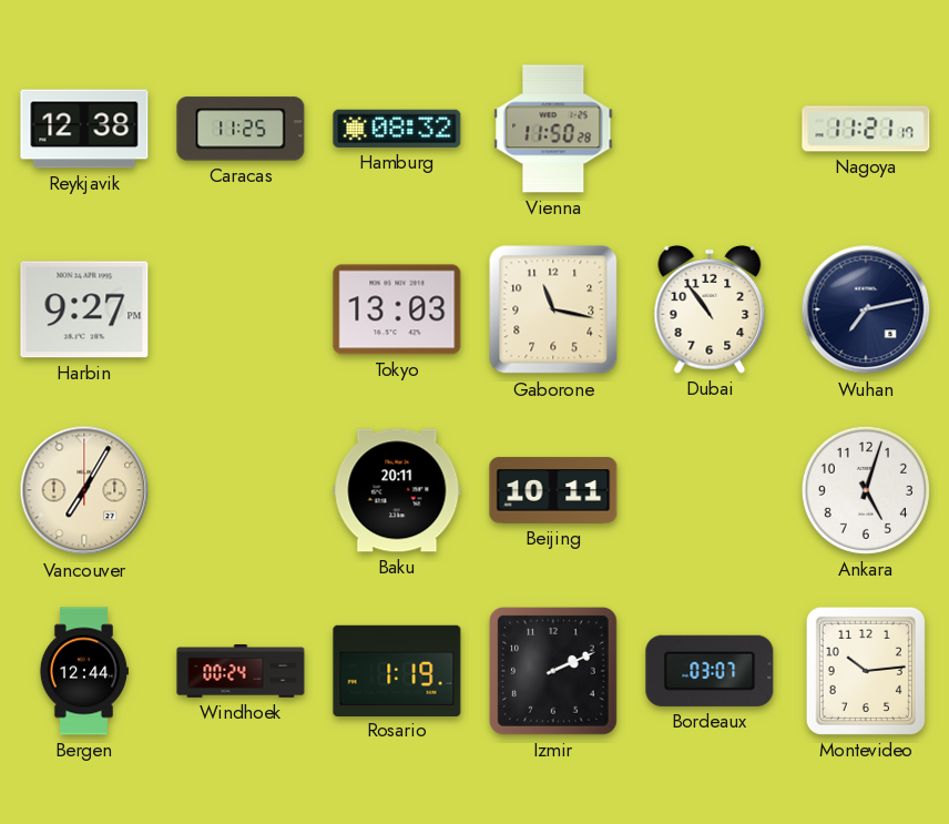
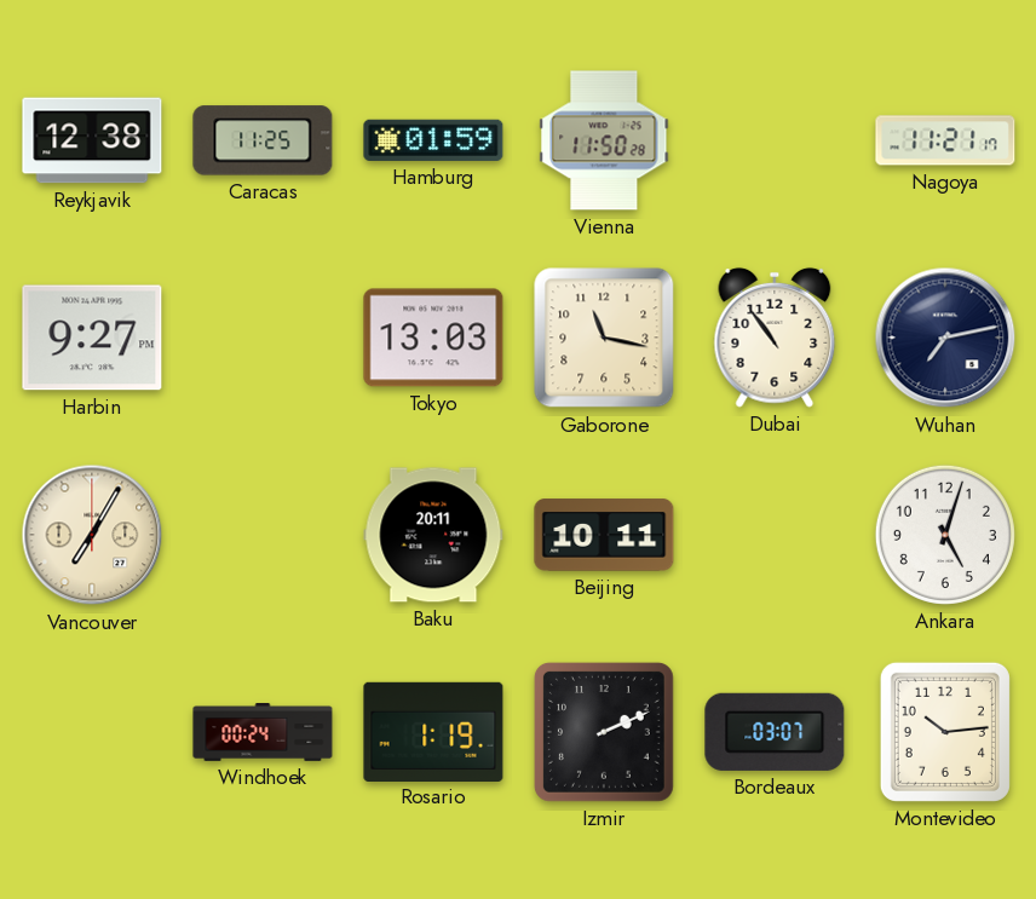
Hamburg: 08:32 -> 01:59 (433, 140)
Bergen: 12:44 -> none (83, 671)
